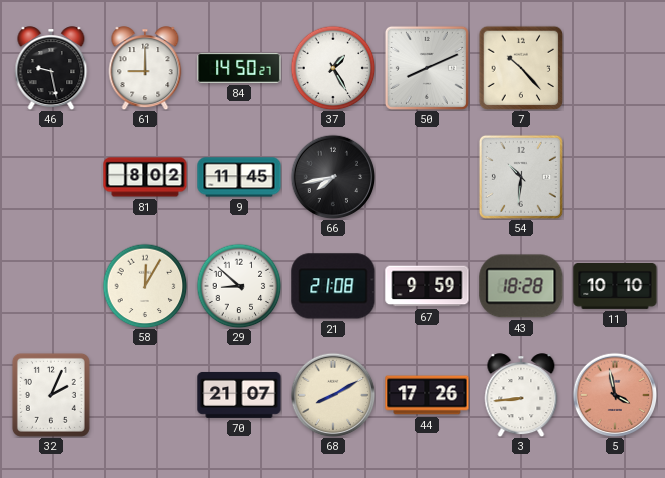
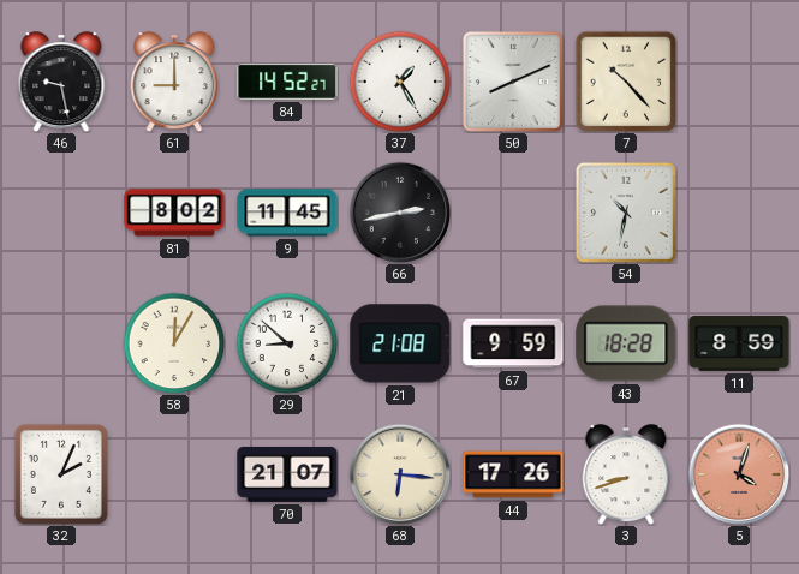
84: 14:50 -> 14:52 (287, 82)
66: 7:43 -> 2:43 (400, 213)
54: 10:31 -> 10:32 (626, 213)
11: 10:10 -> 8:59 (739, 343)
68: 8:10 -> 6:16 (400, 474)
3: 8:44 -> 8:42 (626, 474)
5: 3:58 -> 4:03 (739, 474)
